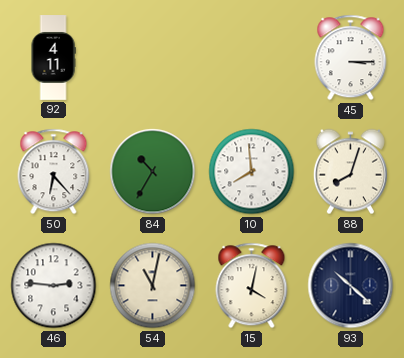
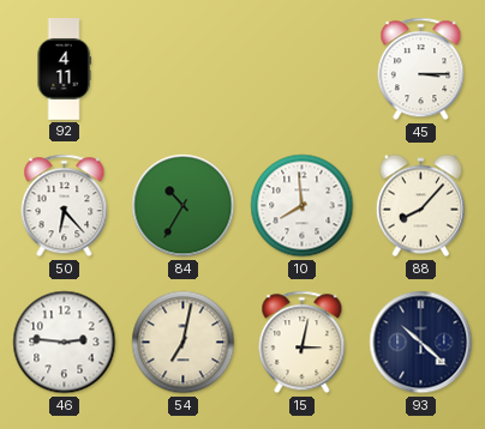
88: 8:03 -> 8:07 (420, 206)
54: 11:02 -> 7:02 (184, 343)
15: 4:02 -> 3:02 (303, 343)
